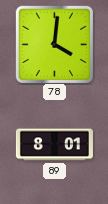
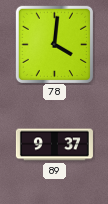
89: 8:01 -> 9:37 (54, 145)
